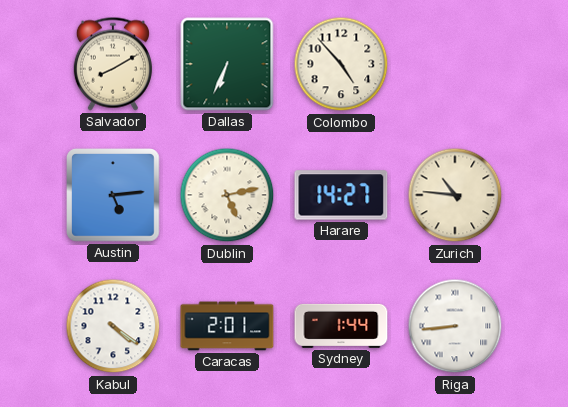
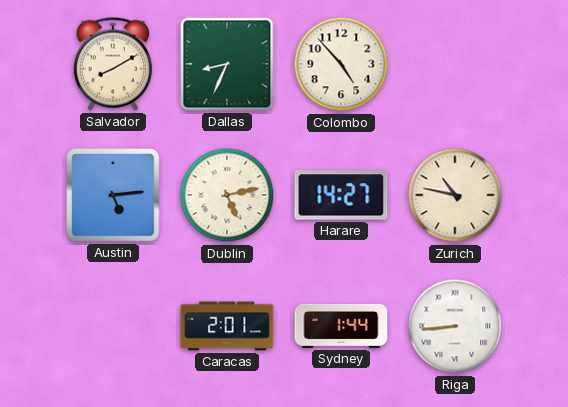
Dallas: 6:34 -> 8:34 (227, 64)
Zurich: 10:46 -> 10:47 (455, 195)
Kabul: 4:21 -> none (113, 326)
